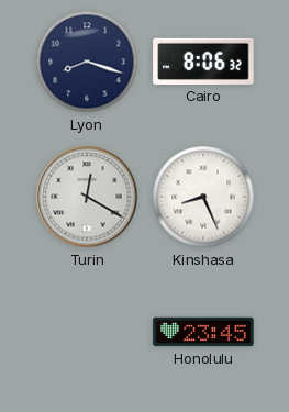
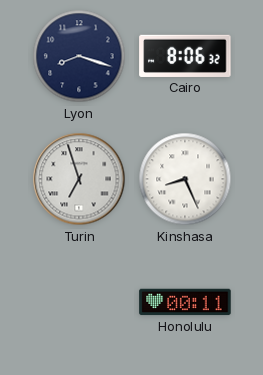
Turin: 12:20 -> 6:57 (79, 179)
Honolulu: 23:45 -> 00:11 (185, 302)
